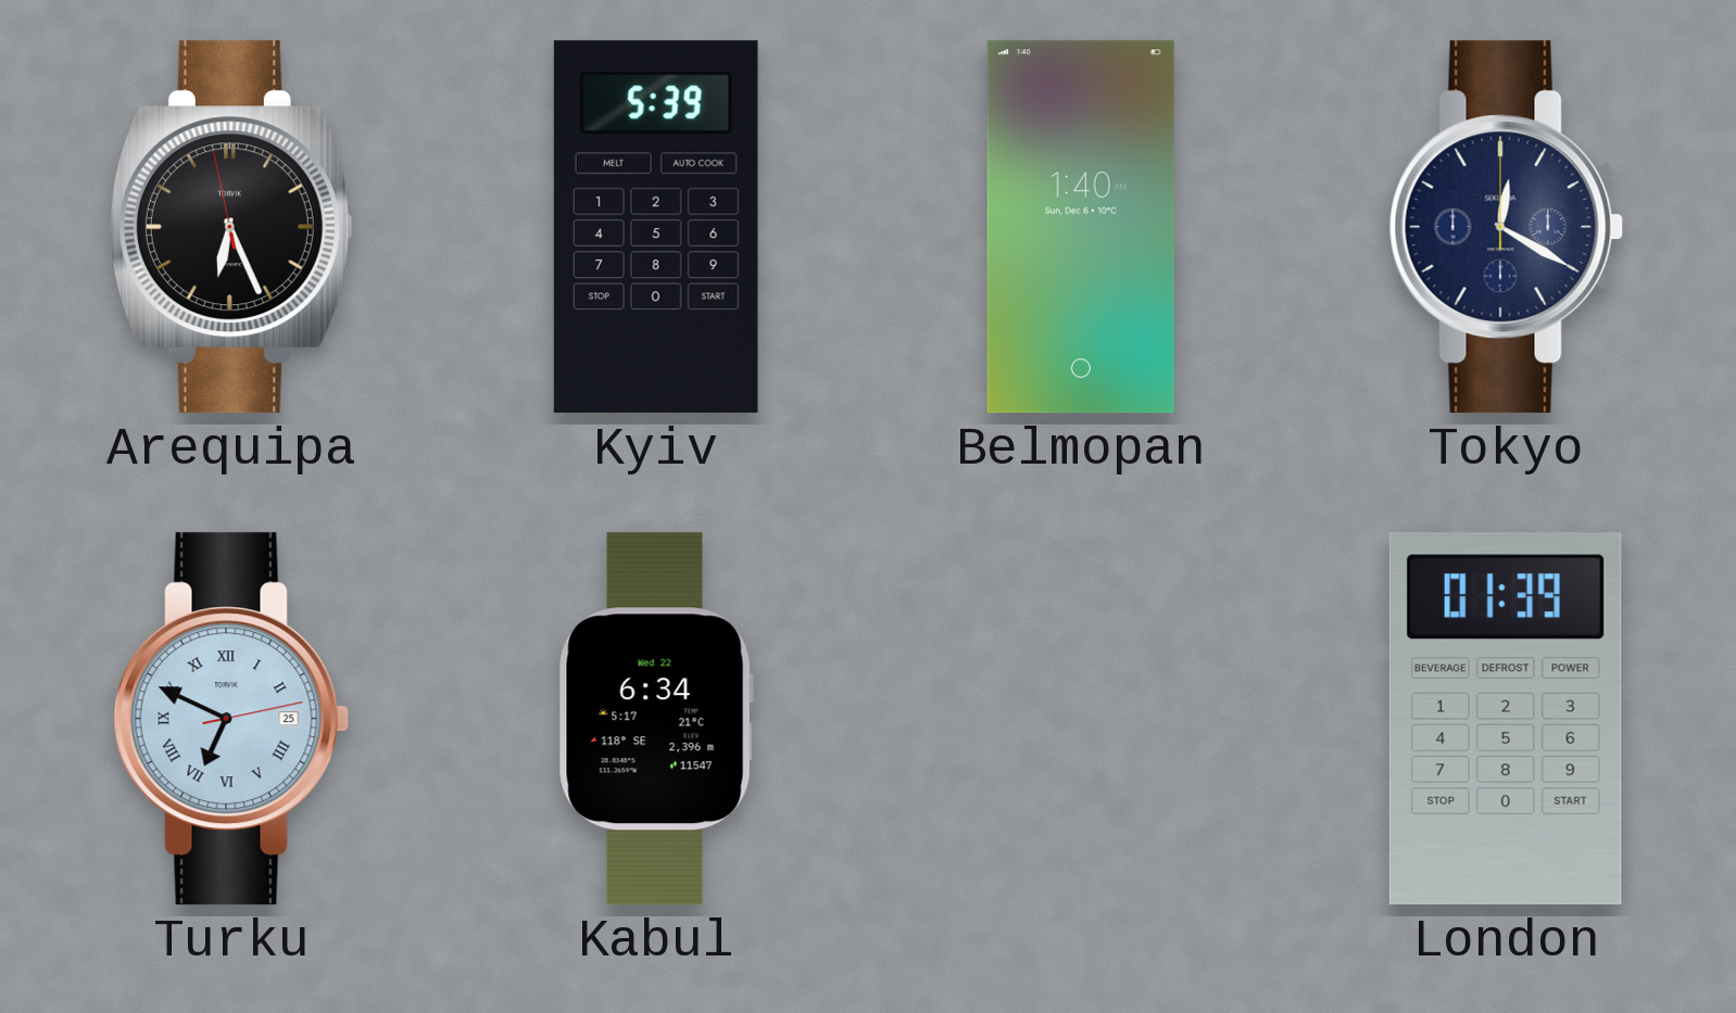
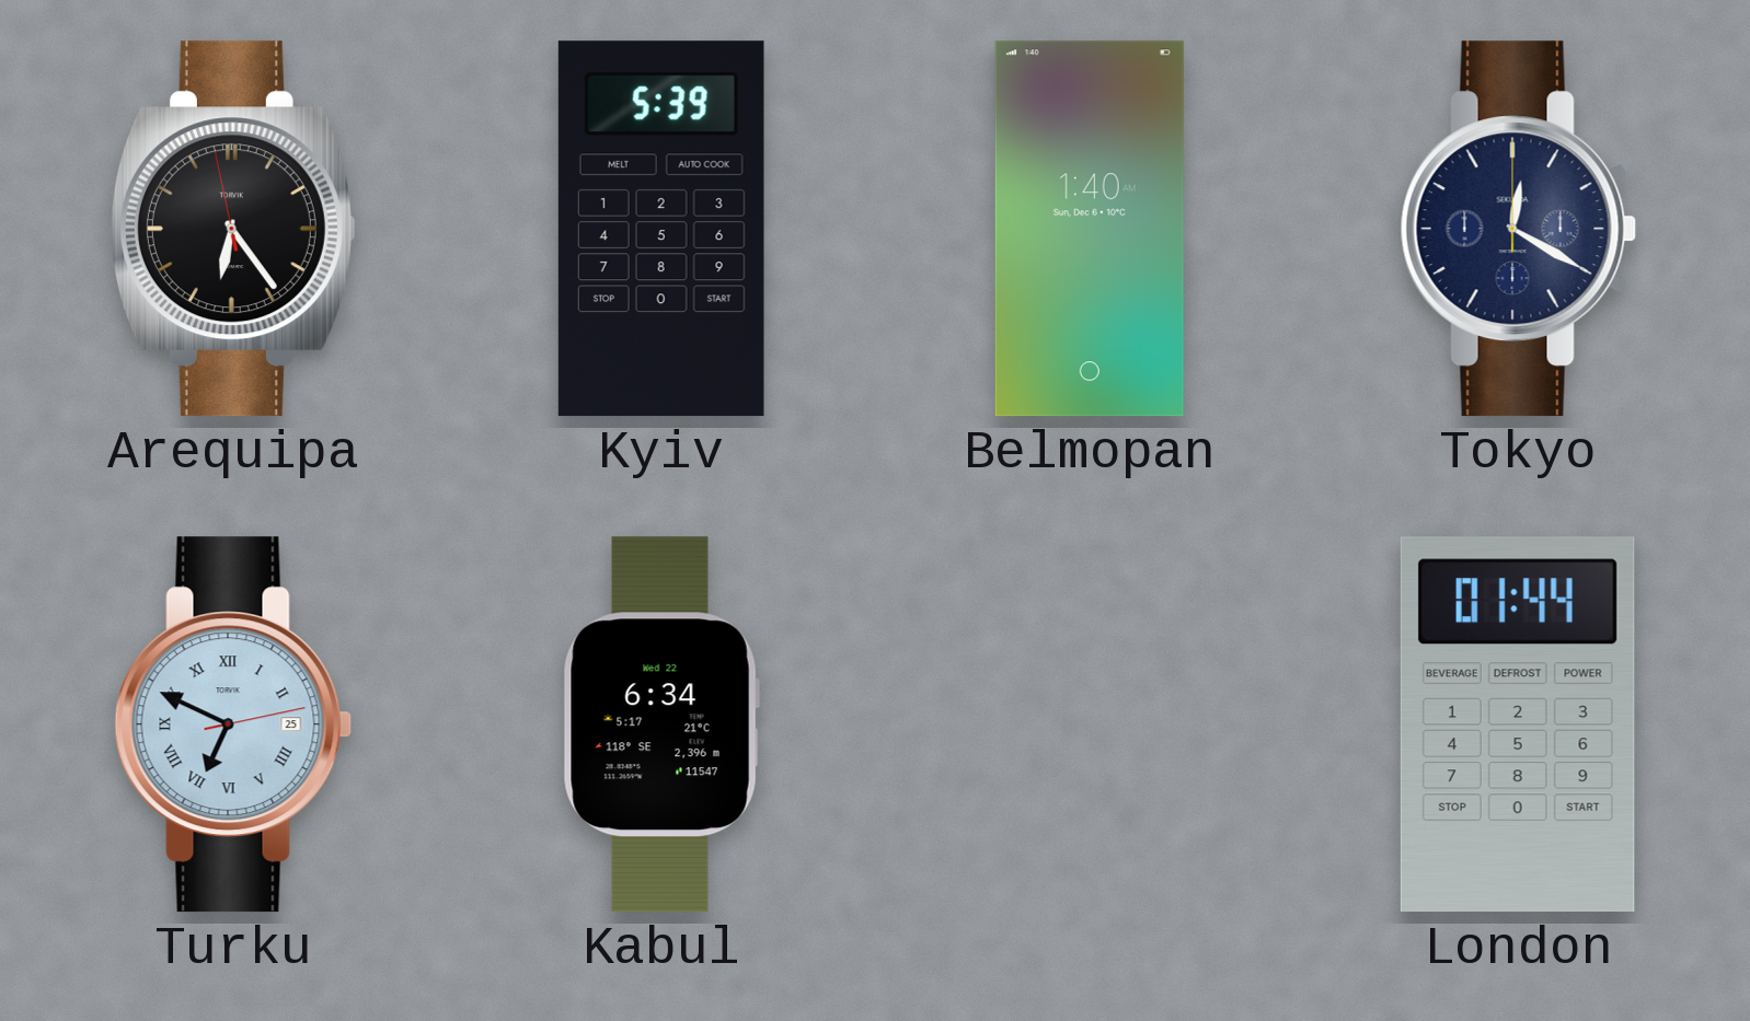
Arequipa: 6:25 -> 6:23 (233, 229)
London: 01:39 -> 01:44 (1518, 724)
